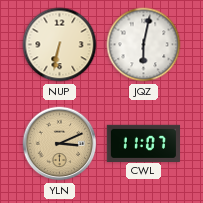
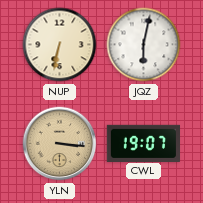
YLN: 3:11 -> 3:16 (60, 144)
CWL: 11:07 -> 19:07 (144, 143)
